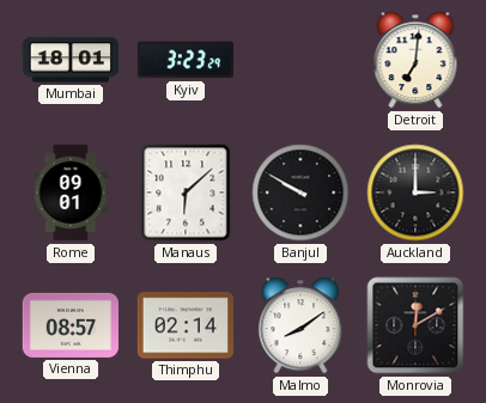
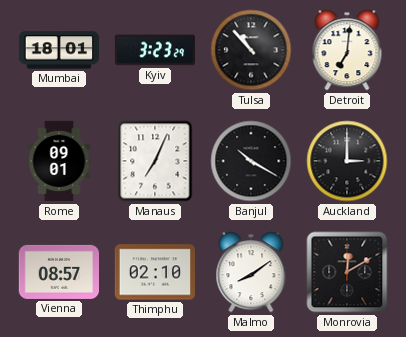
Tulsa: none -> 10:53 (251, 50)
Manaus: 6:08 -> 7:04 (155, 161)
Banjul: 9:50 -> 10:20 (251, 161)
Thimphu: 02:14 -> 02:10 (154, 272)
